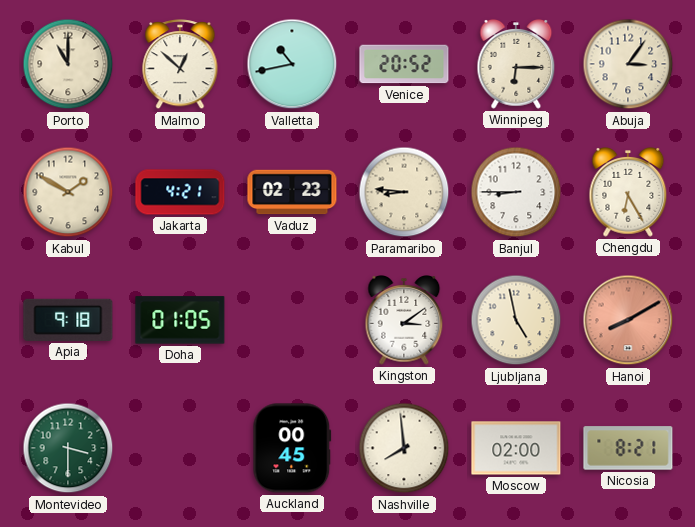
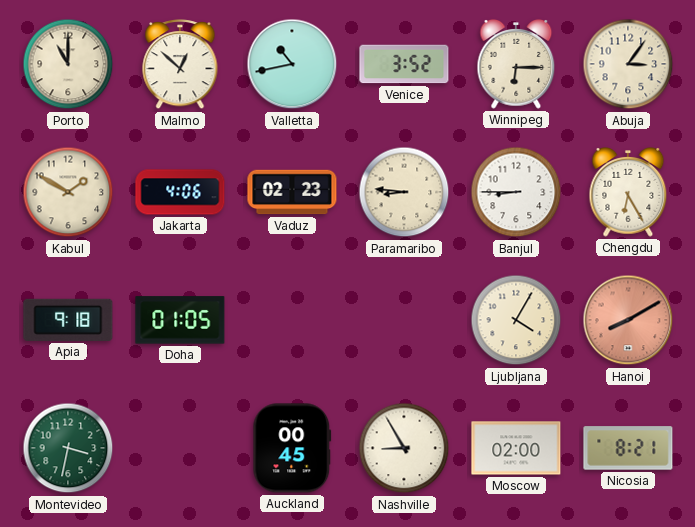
Venice: 20:52 -> 3:52 (404, 64)
Jakarta: 4:21 -> 4:06 (180, 192)
Kingston: 3:09 -> none (404, 321)
Ljubljana: 4:58 -> 4:05 (516, 320)
Montevideo: 3:30 -> 3:32 (68, 448)
Nashville: 7:59 -> 8:55 (404, 448)
